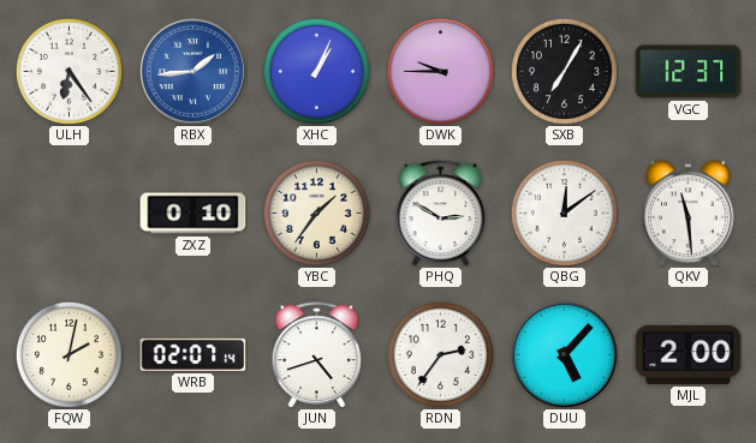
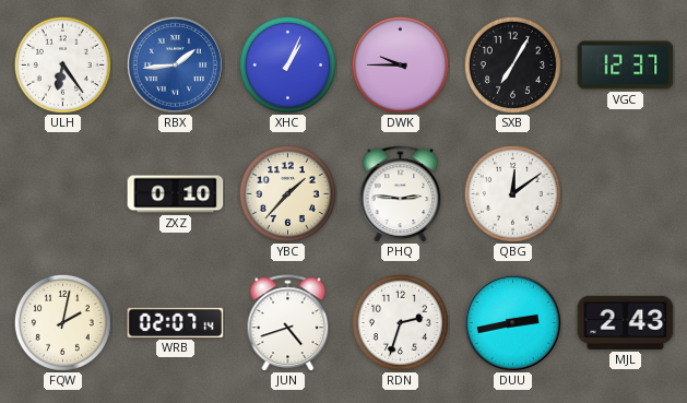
YBC: 1:36 -> 1:37 (287, 193)
PHQ: 2:50 -> 2:46 (401, 193)
QKV: 11:29 -> none (689, 214)
RDN: 2:36 -> 2:33 (400, 322)
DUU: 5:07 -> 2:43 (512, 322)
MJL: 2:00 -> 2:43 (626, 322)
